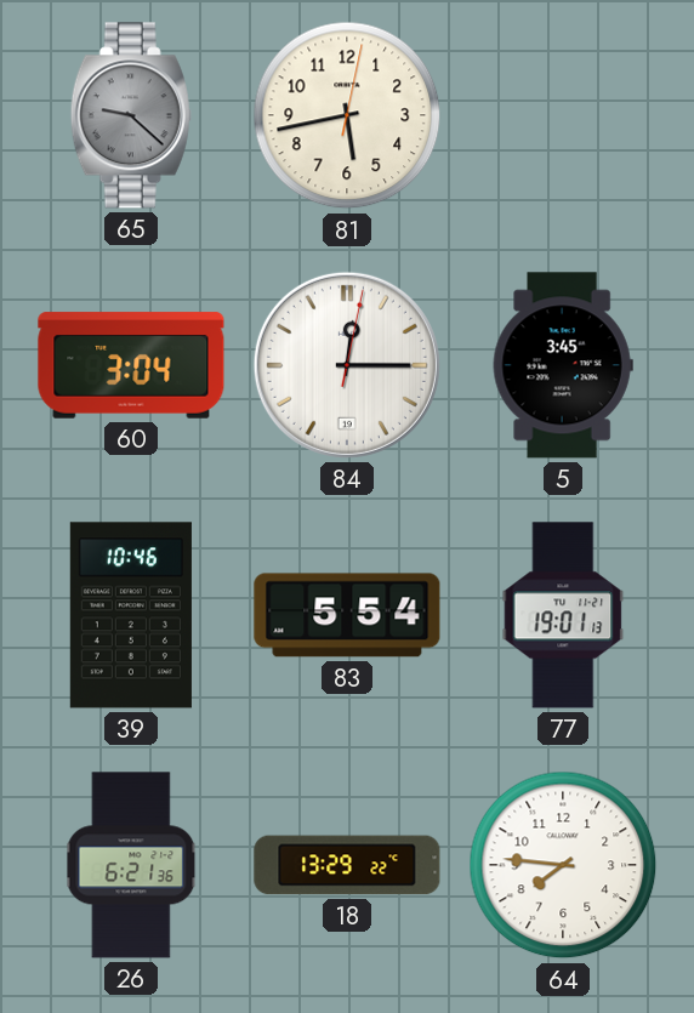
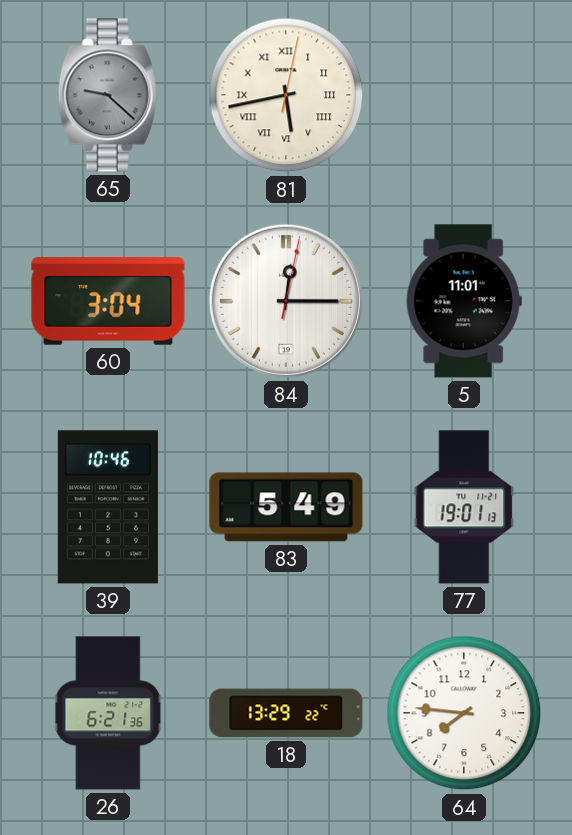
81 numerals: Arabic -> Roman (286, 95)
5: 3:45 -> 11:01 (464, 301)
83: 5:54 -> 5:49 (286, 507)
